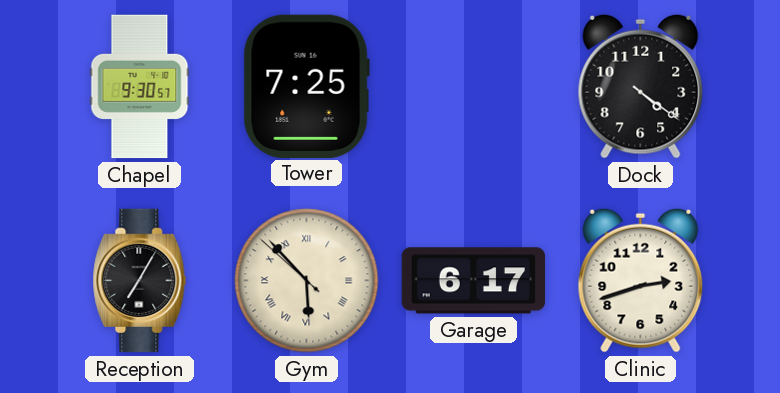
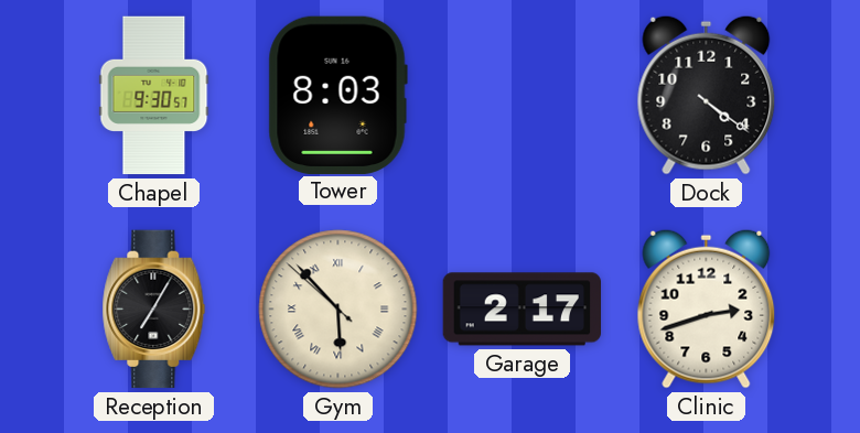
Tower: 7:25 -> 8:03 (337, 95)
Garage: 6:17 -> 2:17 (523, 310)
